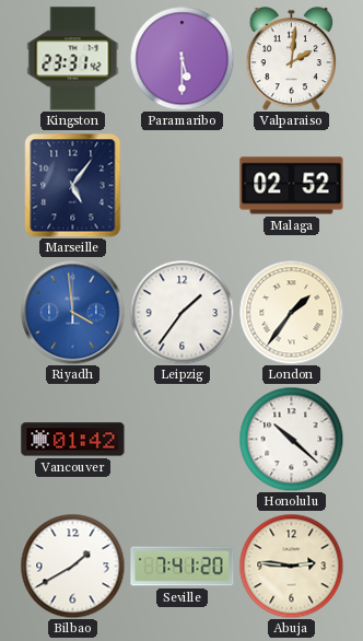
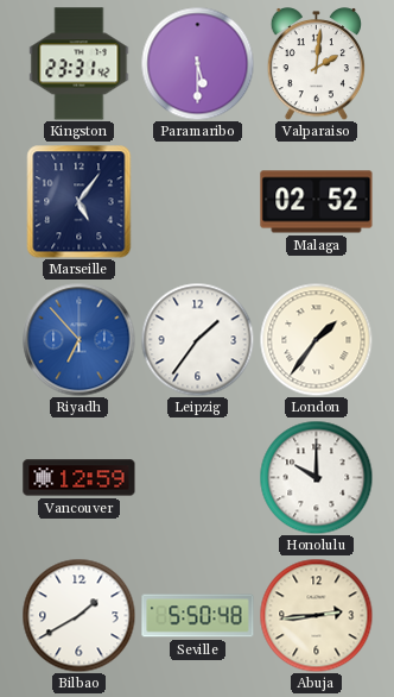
Riyadh: 3:59 -> 6:53 (78, 339)
Vancouver: 01:42 -> 12:59 (80, 478)
Honolulu: 10:22 -> 10:00 (316, 477)
Seville: 7:41 -> 5:50 (198, 616)
Abuja: 2:46 -> 2:44 (316, 615)
